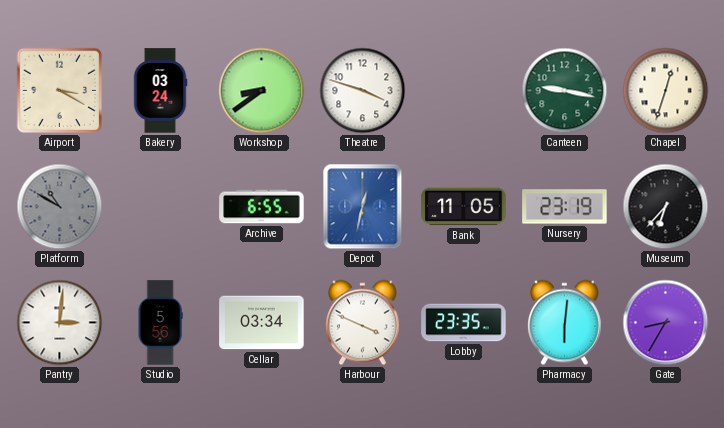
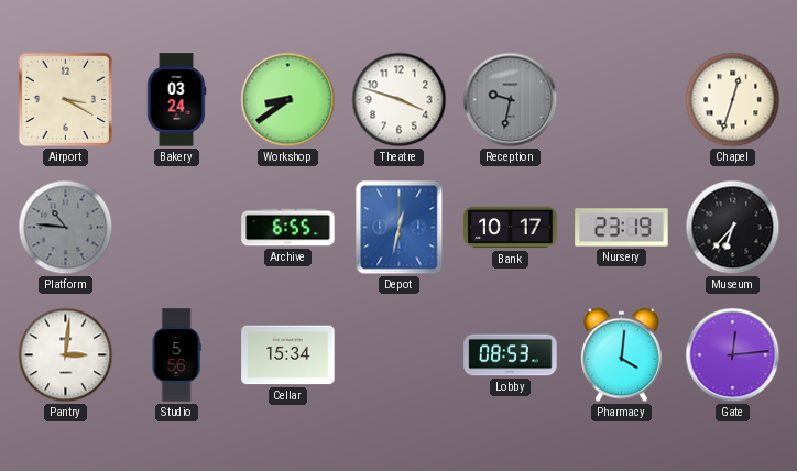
Reception: none -> 9:32 (511, 100)
Canteen: 9:17 -> none (565, 91)
Platform: 10:50 -> 10:46 (66, 228)
Bank: 11:05 -> 10:17 (511, 228)
Cellar: 03:34 -> 15:34 (288, 355)
Harbour: 3:49 -> none (362, 323)
Lobby: 23:35 -> 08:53 (511, 355)
Pharmacy: 6:01 -> 4:01 (621, 355)
Gate: 8:35 -> 12:14 (733, 355)
